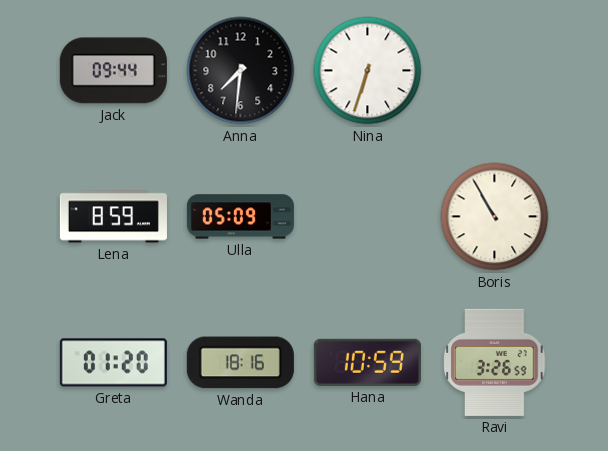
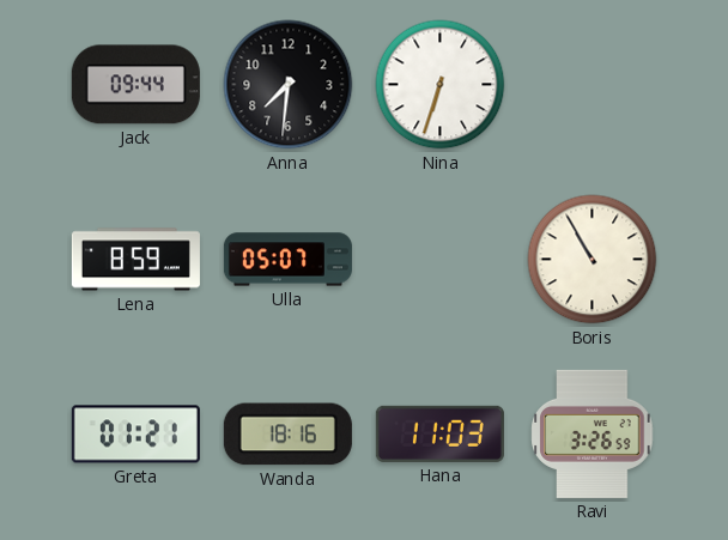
Ulla: 05:09 -> 05:07 (287, 260)
Greta: 01:20 -> 01:21 (135, 435)
Hana: 10:59 -> 11:03 (439, 433)
